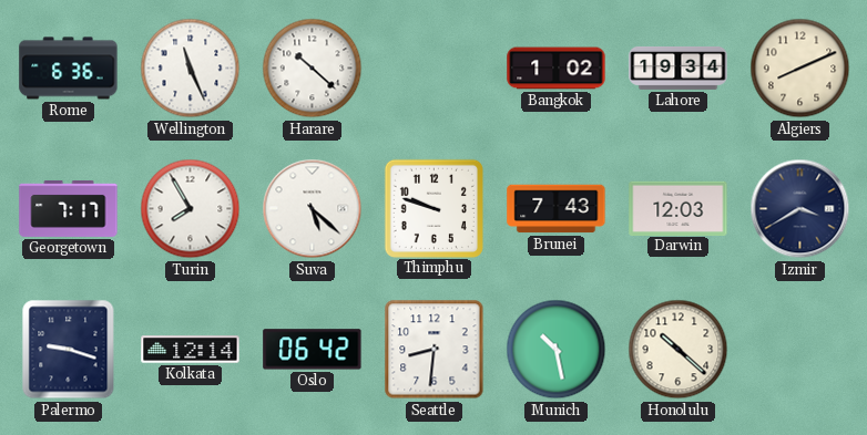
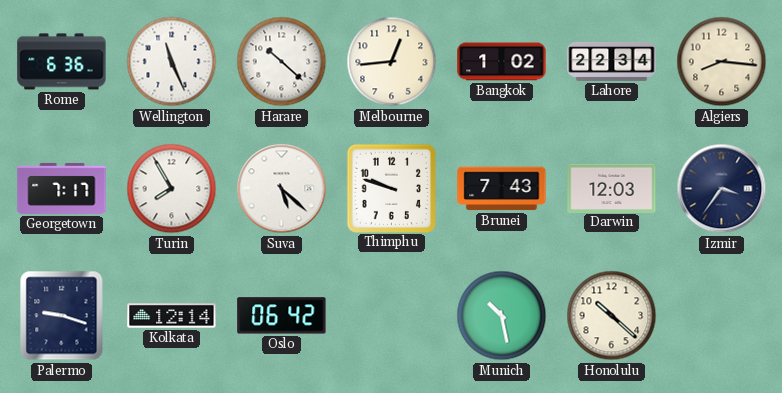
Melbourne: none -> 12:44 (392, 62)
Lahore: 19:34 -> 22:34 (612, 61)
Algiers: 8:11 -> 8:16 (722, 62)
Izmir: 3:40 -> 3:36 (722, 189)
Seattle: 8:31 -> none (435, 350)
